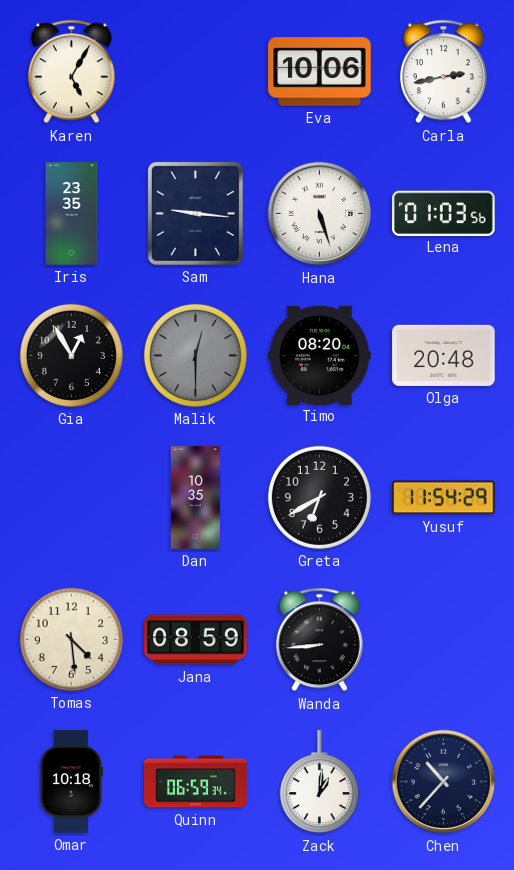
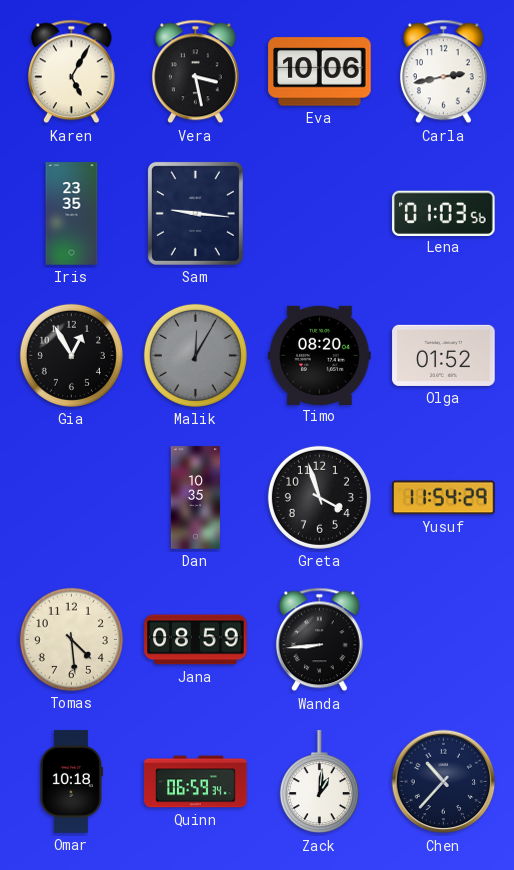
Vera: none -> 3:28 (195, 72)
Hana: 5:27 -> none (320, 214)
Malik: 12:30 -> 12:05 (195, 355)
Olga: 20:48 -> 01:52 (444, 355)
Greta: 6:40 -> 3:57 (319, 497)
